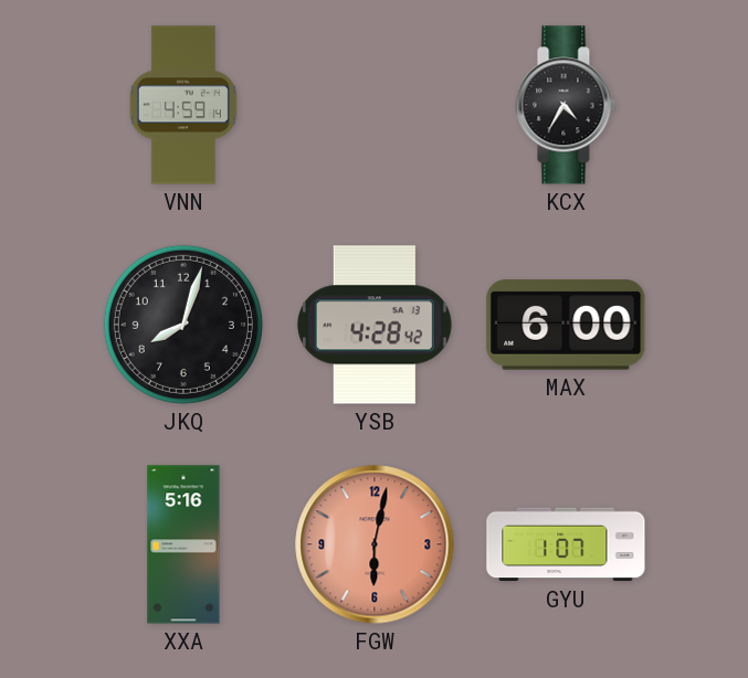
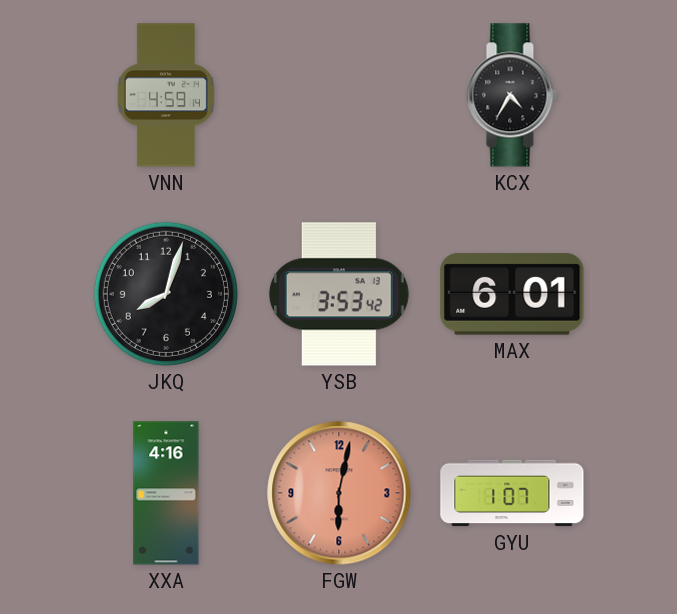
YSB: 4:28 -> 3:53 (339, 294)
MAX: 6:00 -> 6:01 (512, 294)
XXA: 5:16 -> 4:16 (166, 493)
